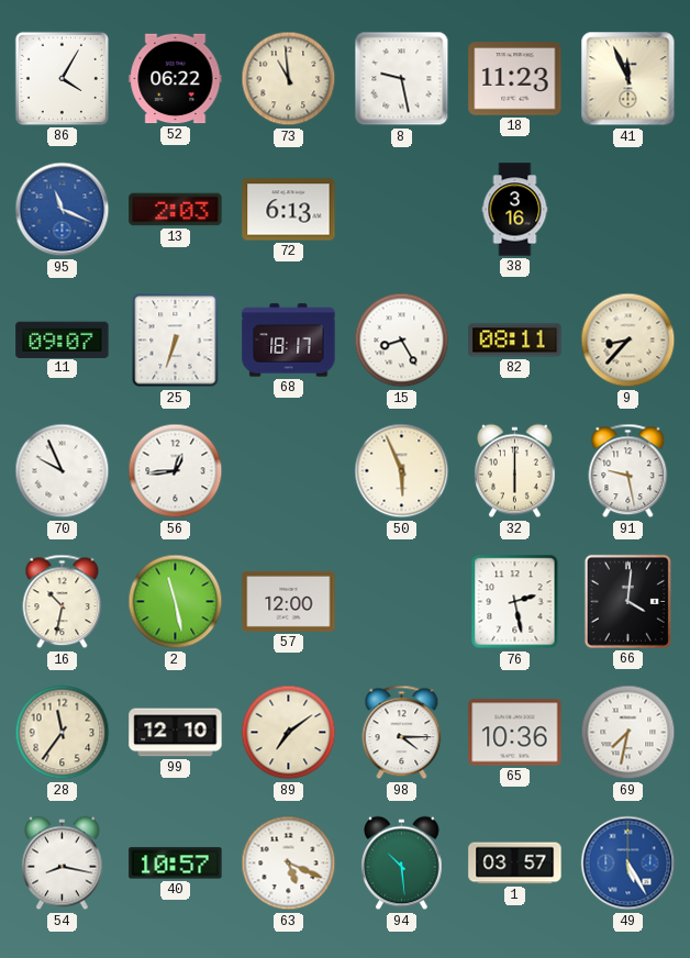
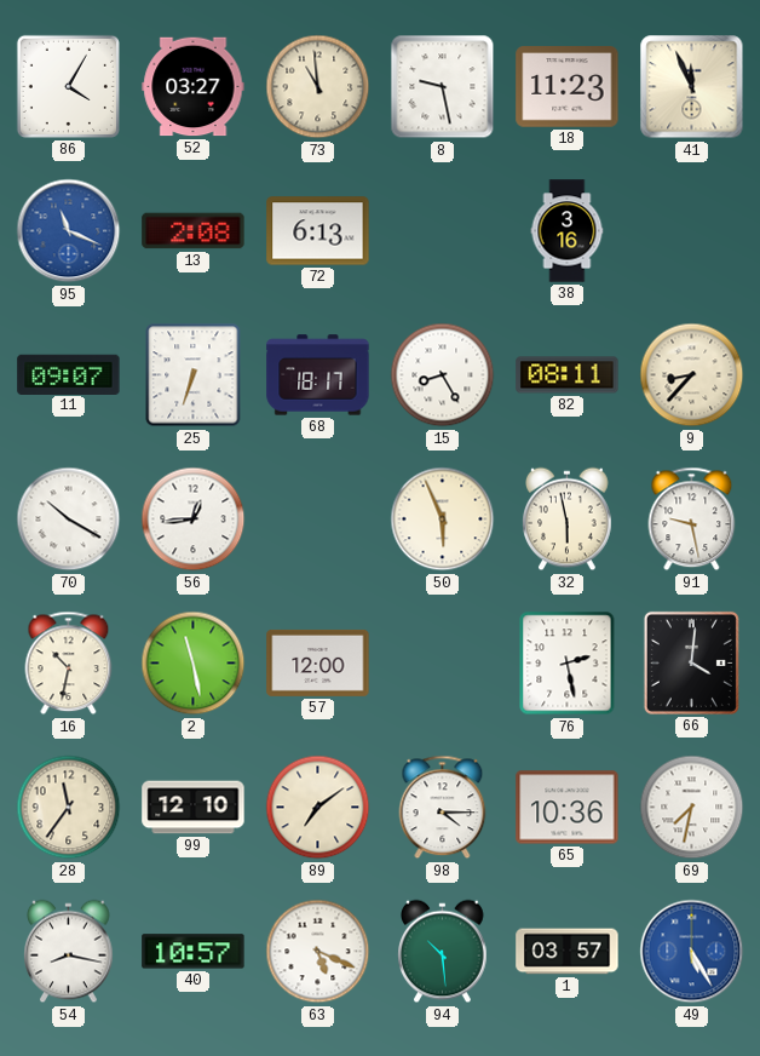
52: 06:22 -> 03:27 (194, 87)
13: 2:03 -> 2:08 (194, 231)
70: 9:56 -> 10:20 (69, 520)
32: 6:00 -> 5:58 (568, 520)
